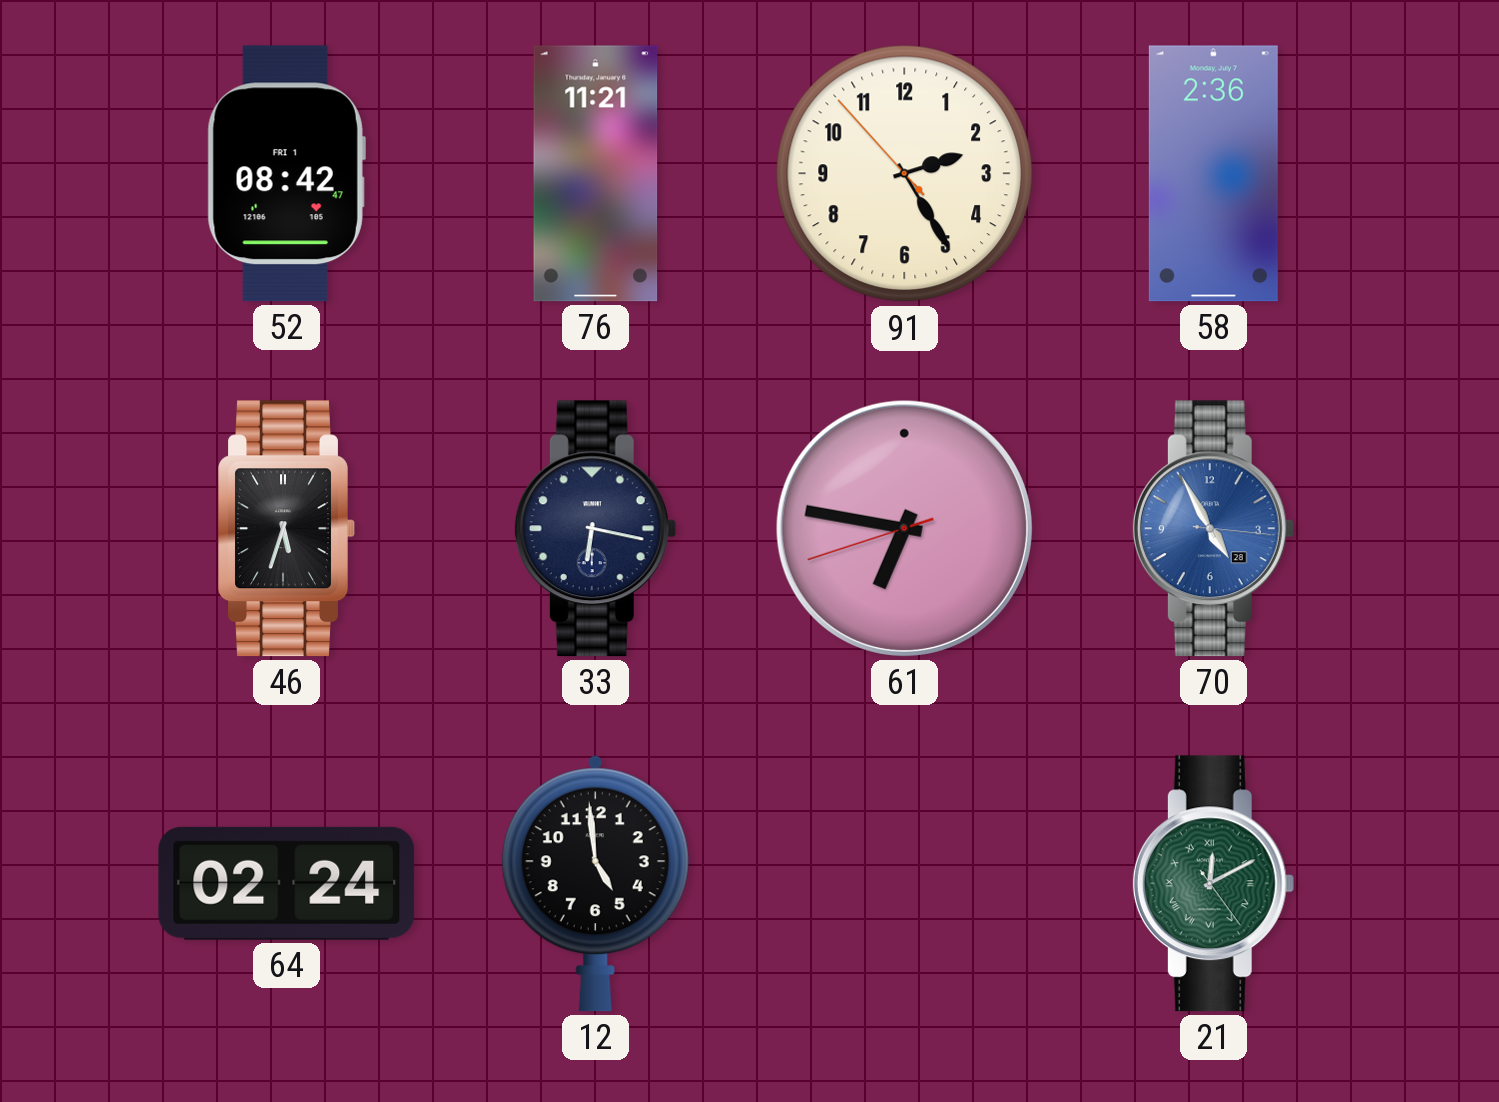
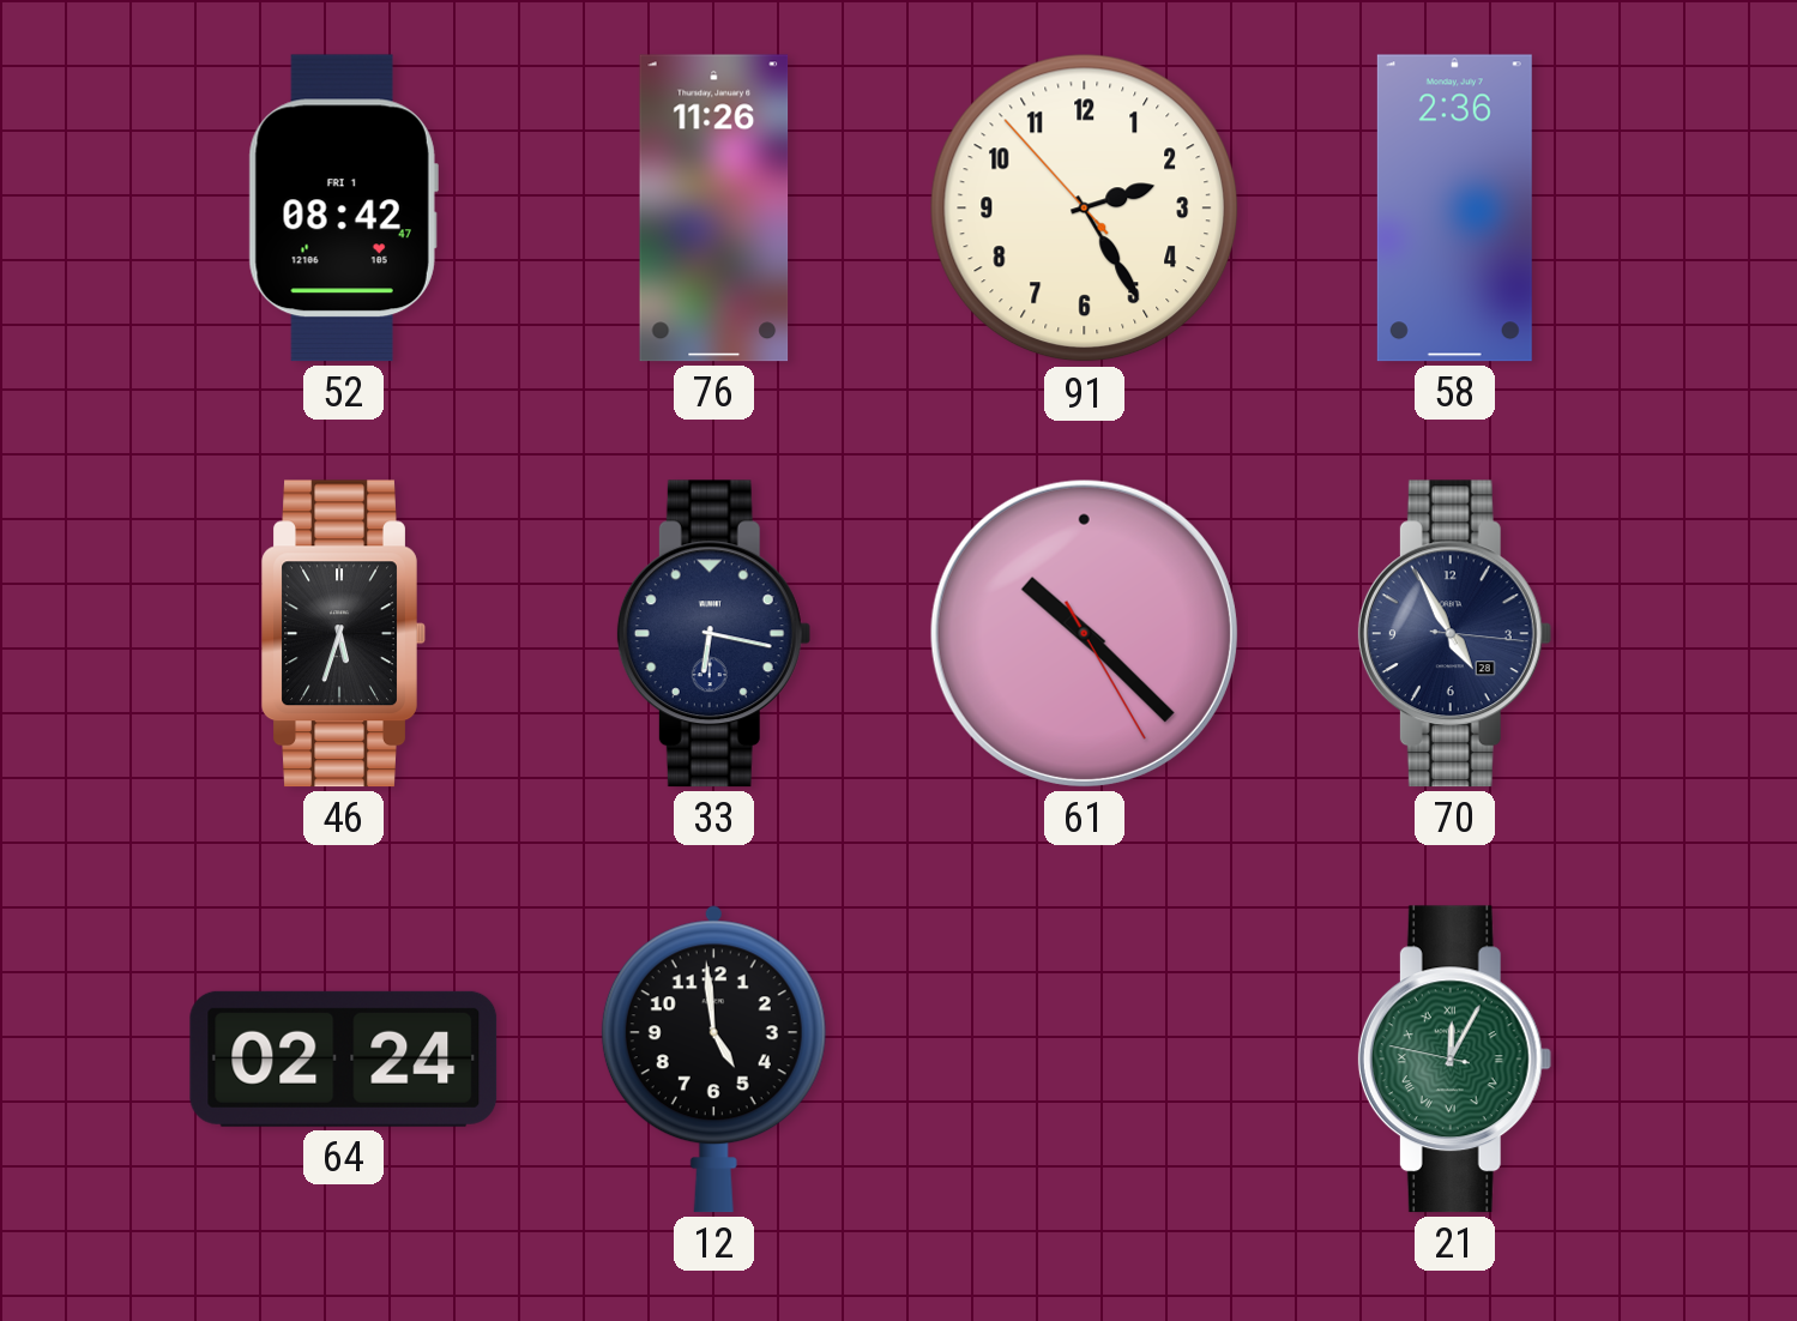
76: 11:21 -> 11:26 (714, 209)
61: 6:46 -> 10:22 (1084, 633)
70 dial: blue -> navy (1454, 634)
21: 12:10 -> 12:04 (1454, 1060)
